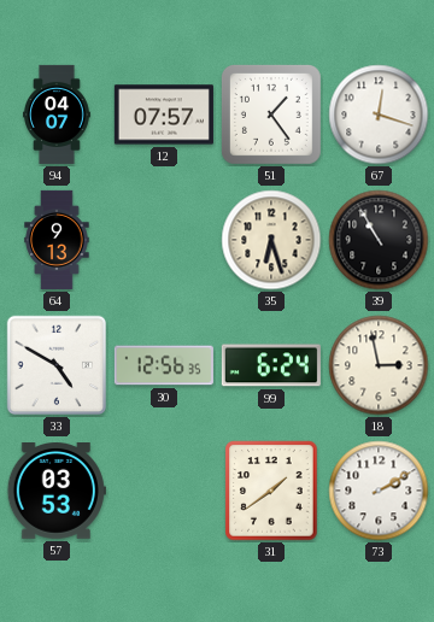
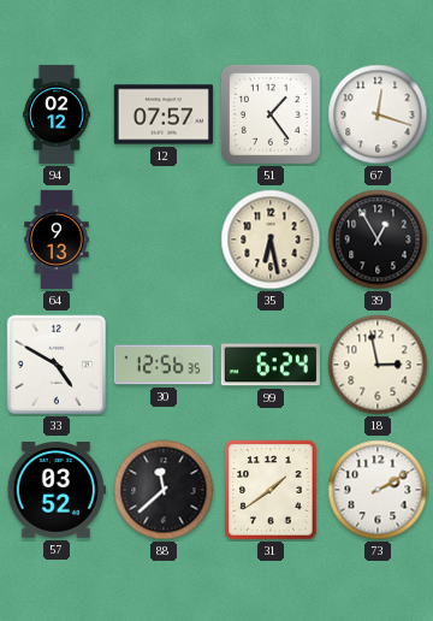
94: 04:07 -> 02:12 (58, 114)
35: 6:27 -> 6:28 (271, 239)
39: 10:55 -> 12:55 (378, 239)
57: 03:53 -> 03:52 (57, 491)
88: none -> 11:38 (164, 490)
